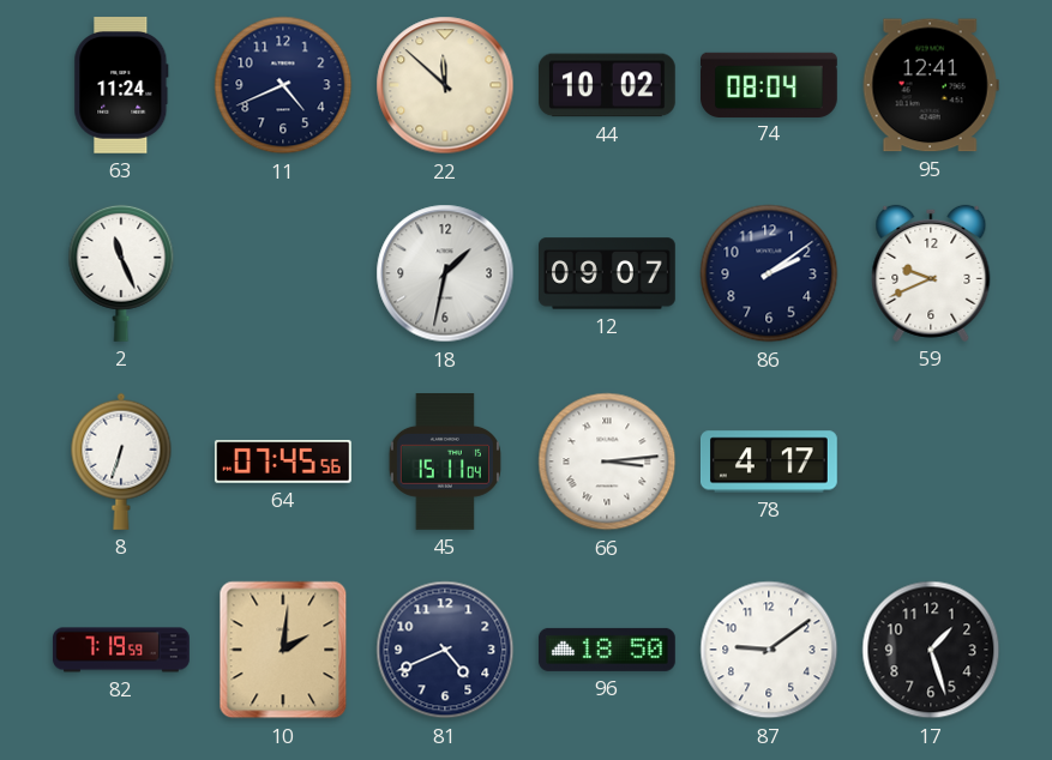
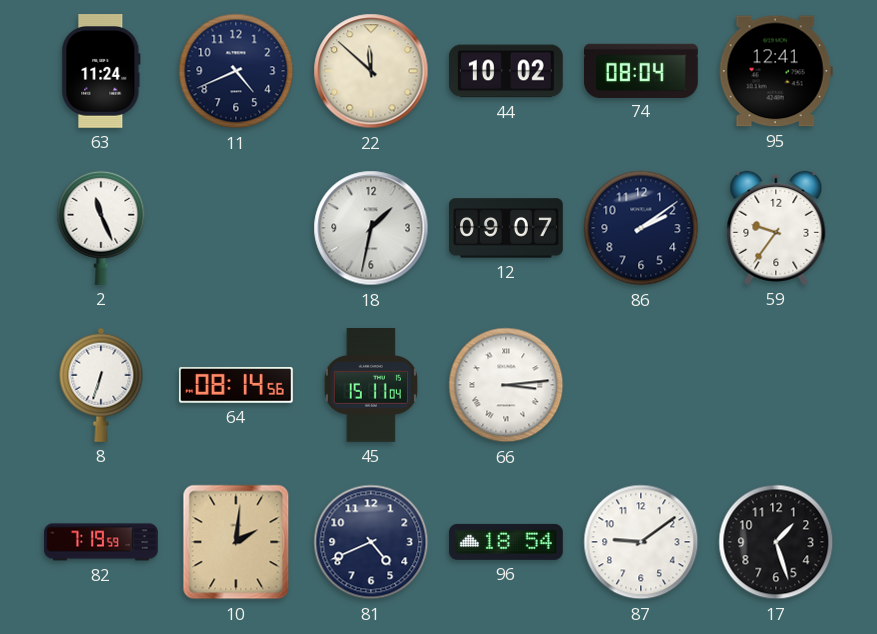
59: 9:41 -> 9:36 (776, 228)
64: 07:45 -> 08:14 (236, 386)
78: 4:17 -> none (769, 462)
96: 18:50 -> 18:54 (506, 542)
